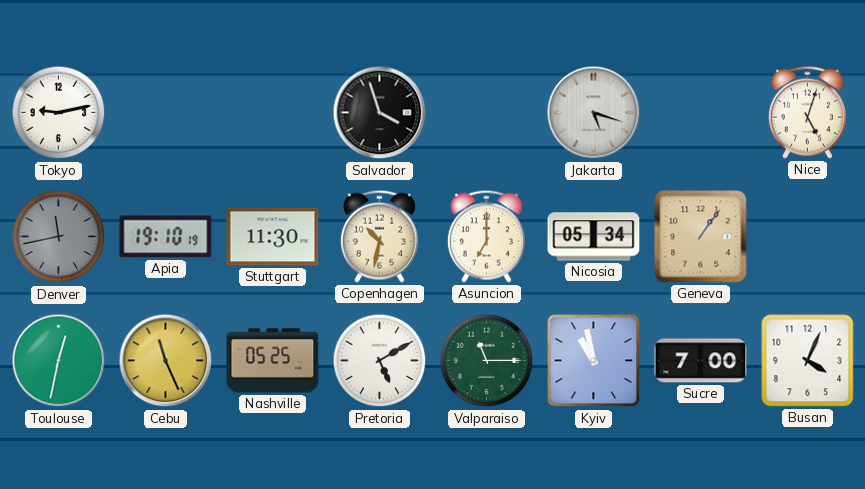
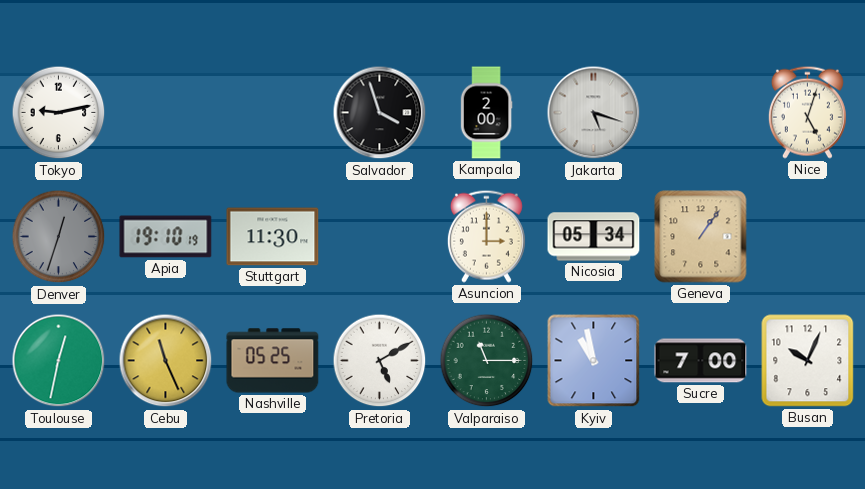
Kampala: none -> 2:00 (486, 113)
Denver: 11:43 -> 12:33 (59, 237)
Copenhagen: 10:32 -> none (379, 236)
Asuncion: 7:00 -> 3:00 (486, 236)
Busan: 4:04 -> 10:04 (808, 361)
